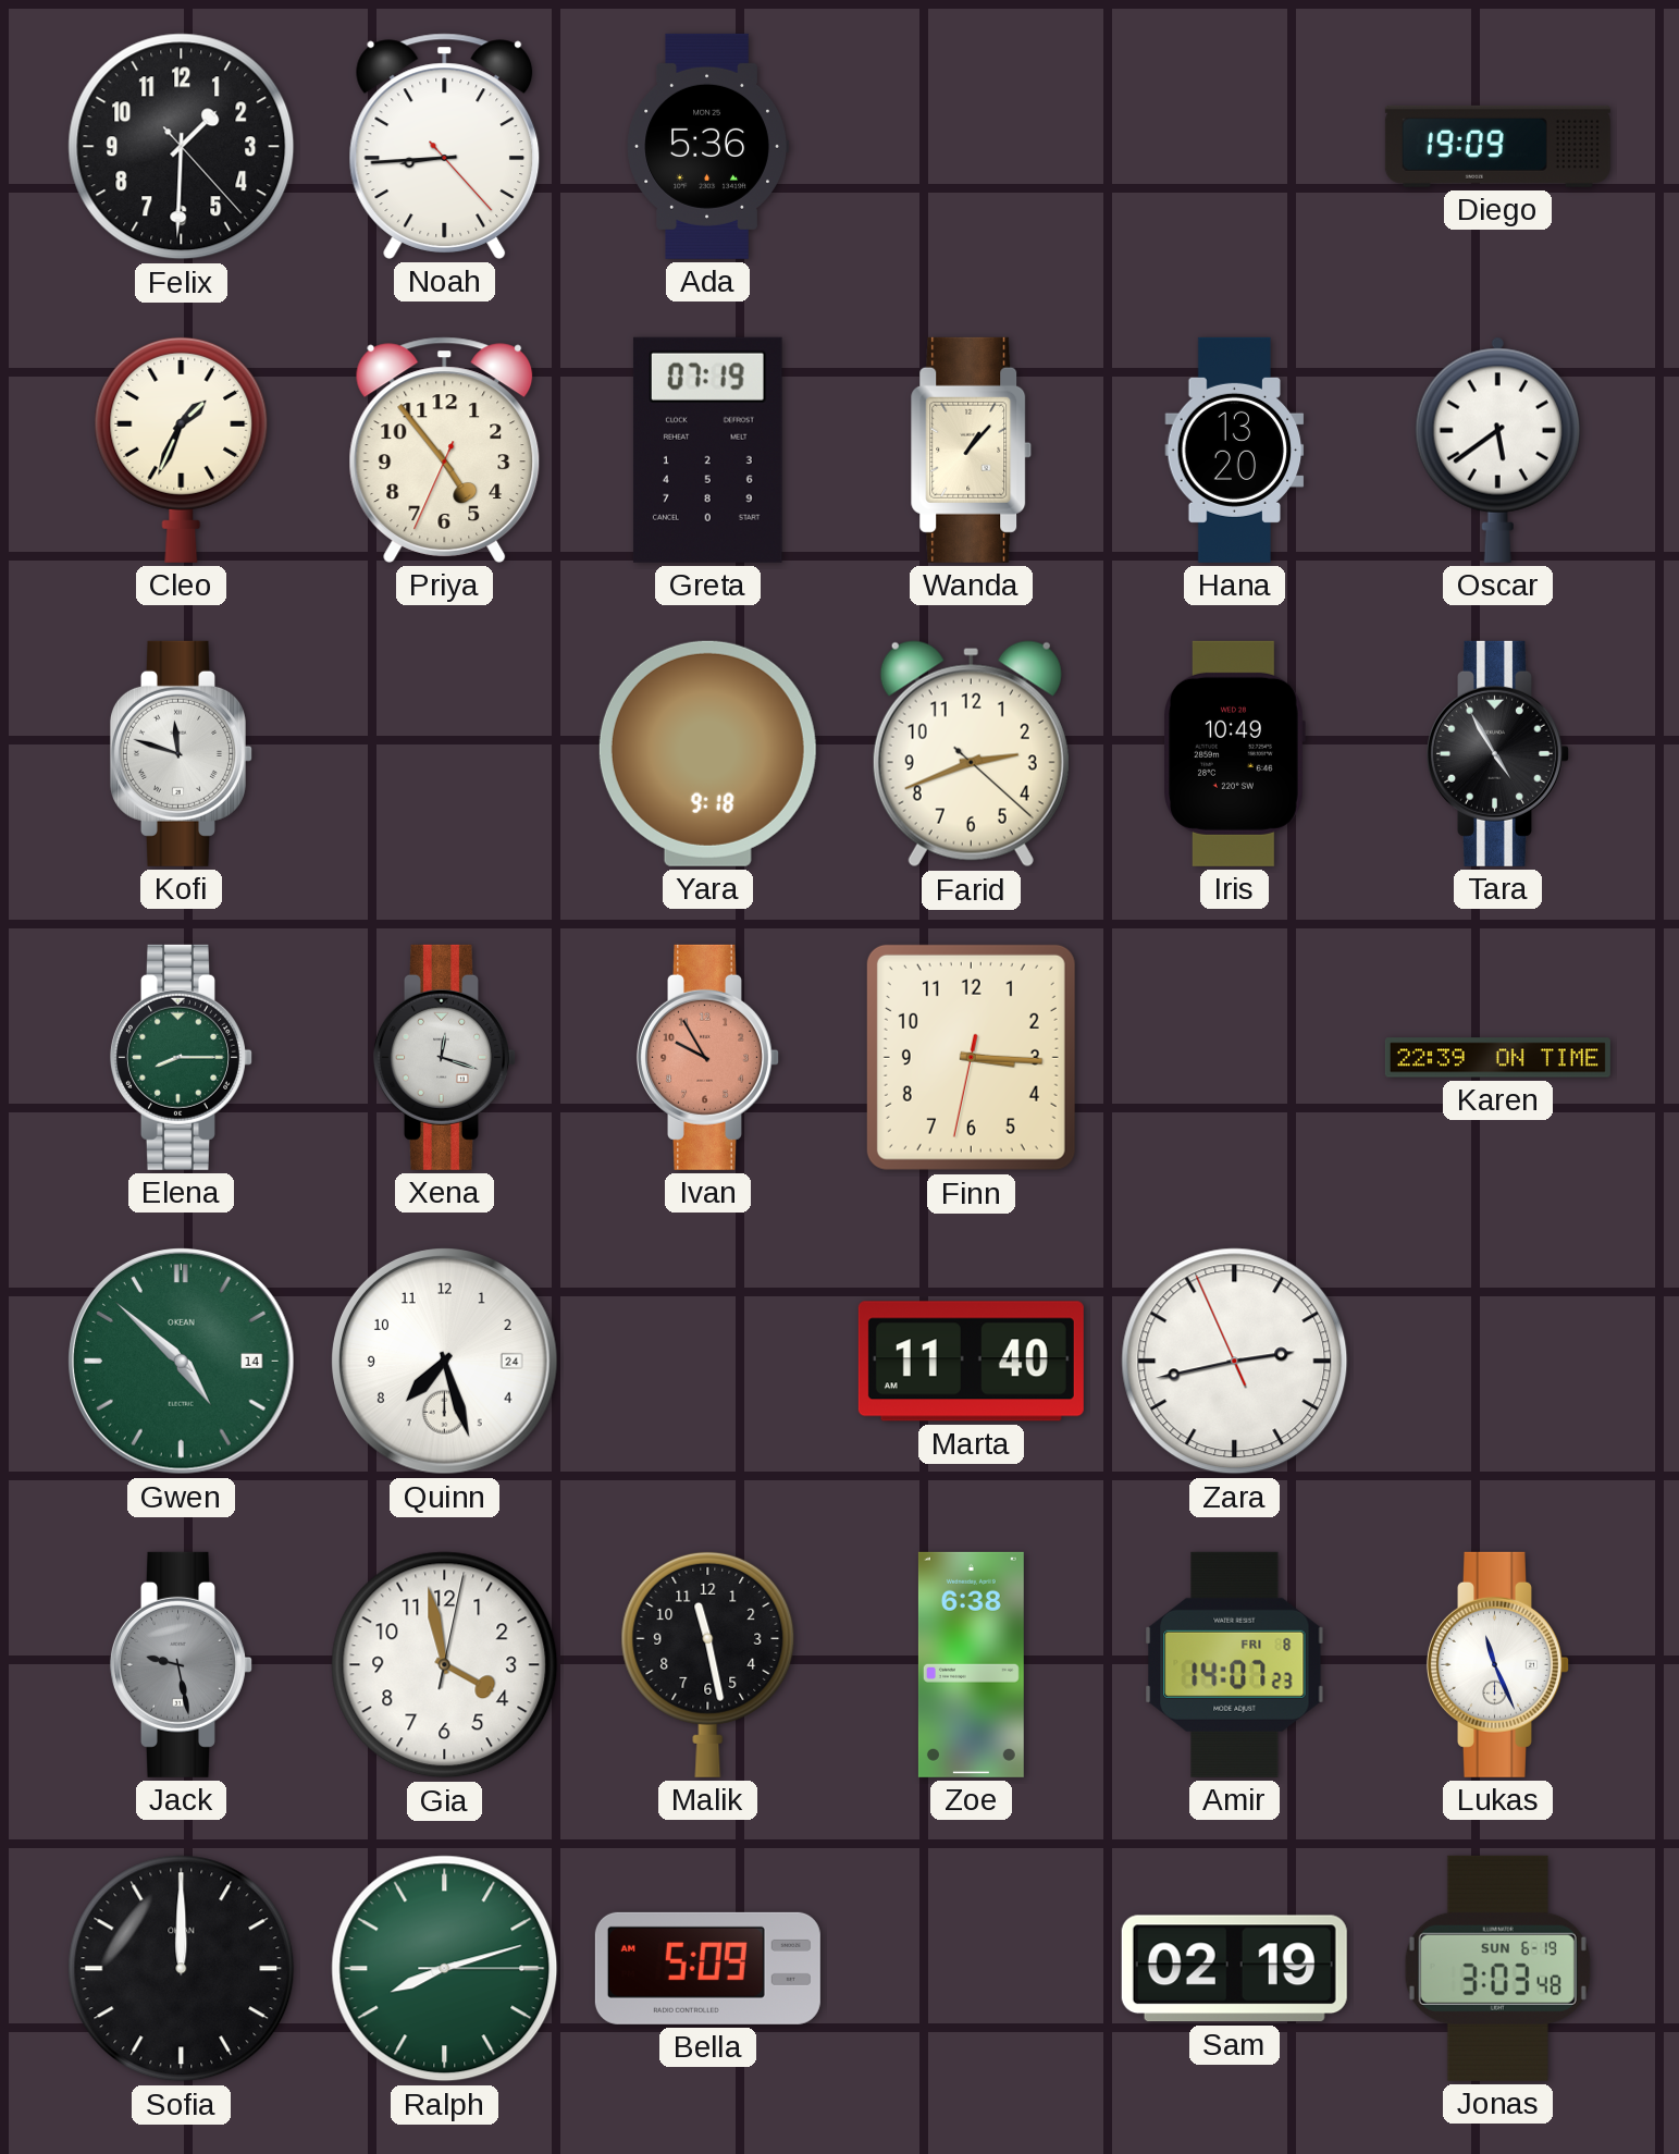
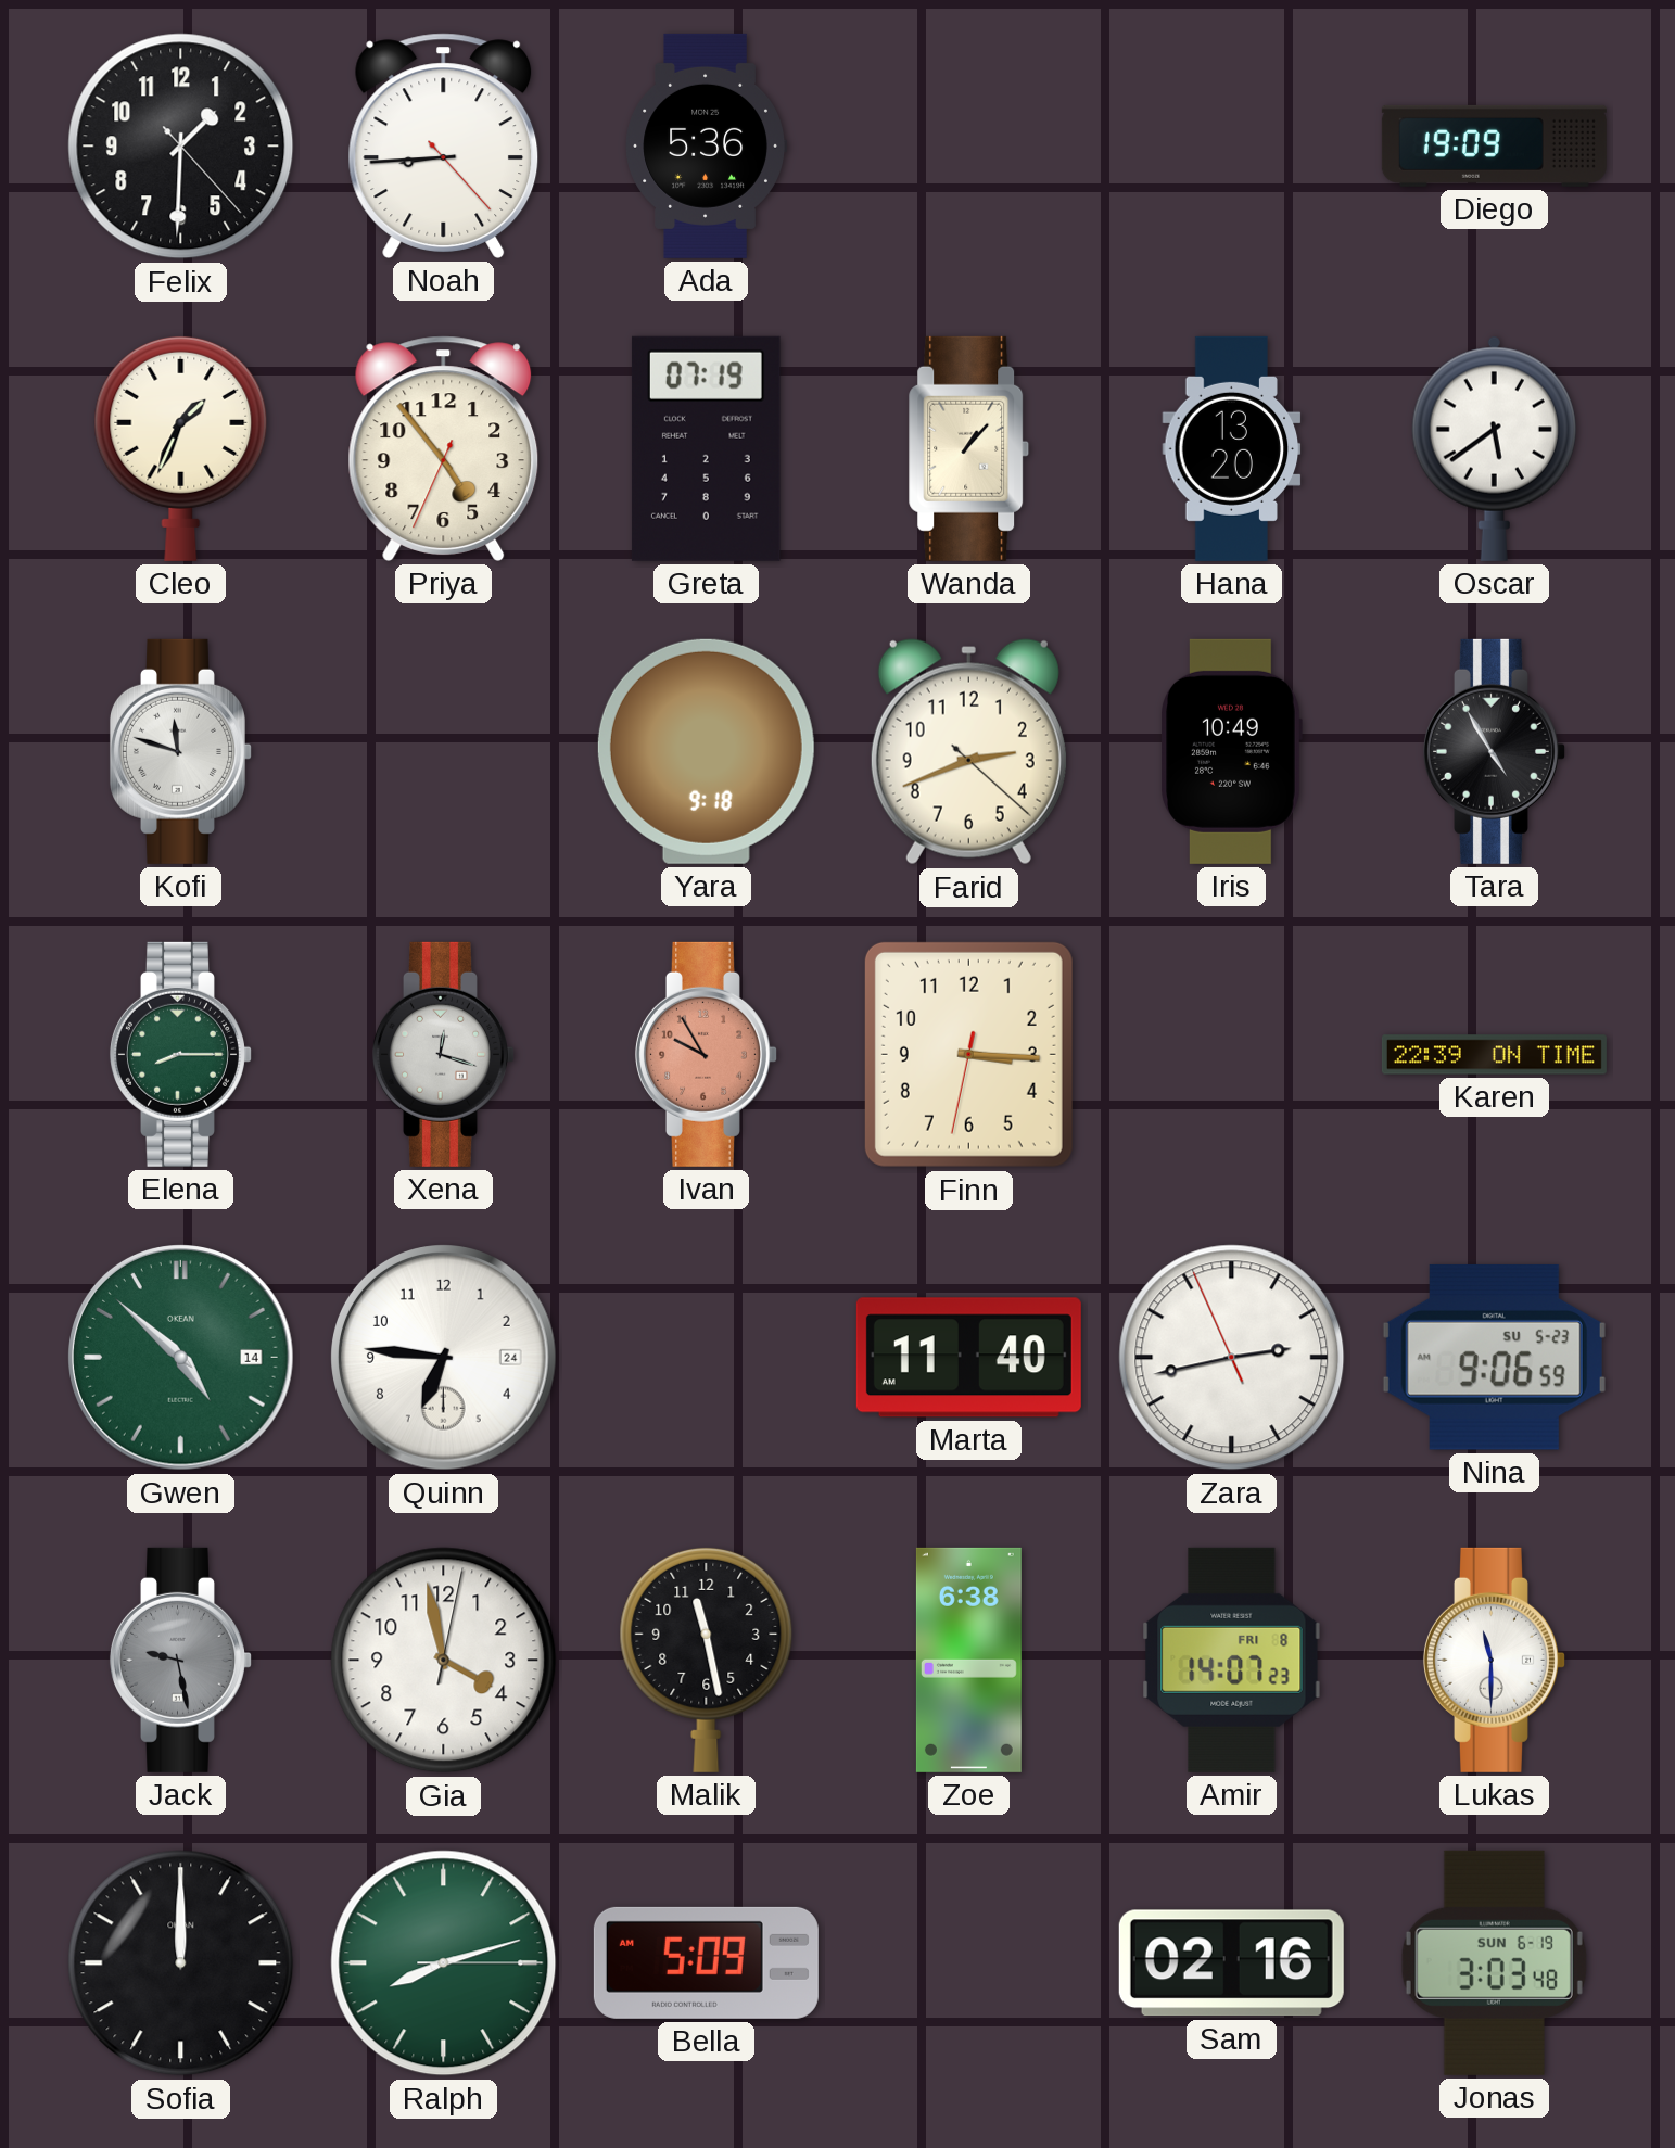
Quinn: 7:27 -> 6:46 (444, 1358)
Nina: none -> 9:06 (1494, 1357)
Lukas: 11:26 -> 11:30 (1494, 1660)
Sam: 02:19 -> 02:16 (1231, 1963)
